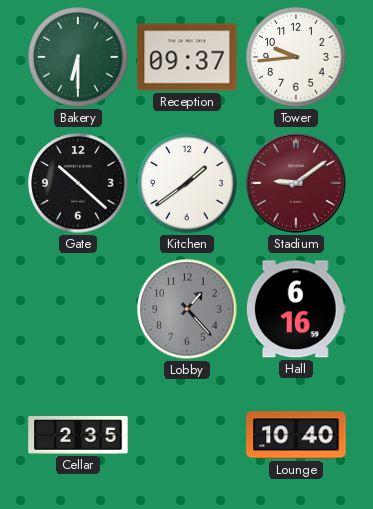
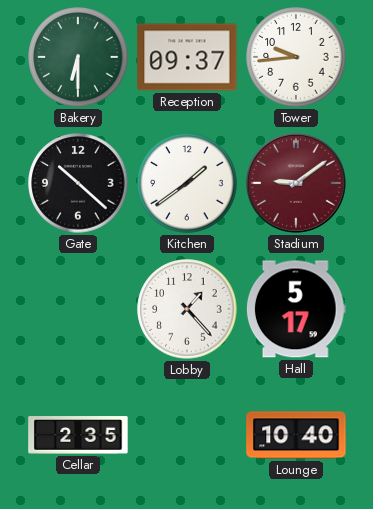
Lobby dial: grey -> white (187, 309)
Hall: 6:16 -> 5:17 (296, 309)
